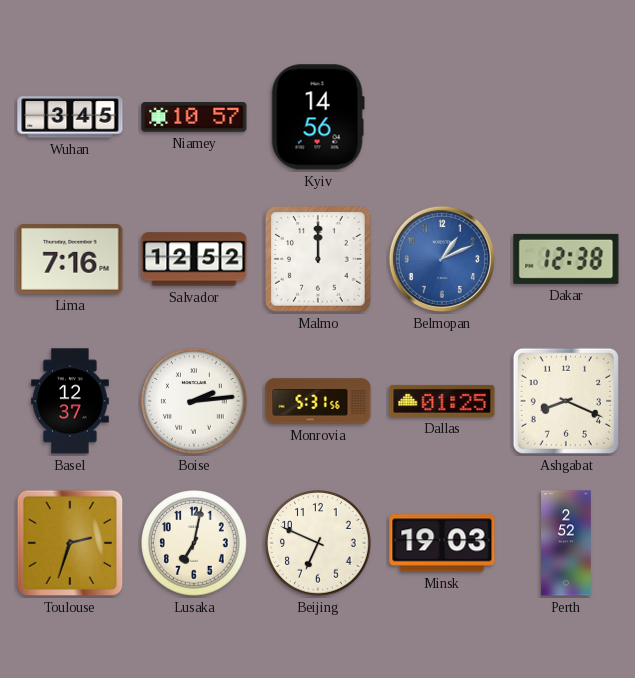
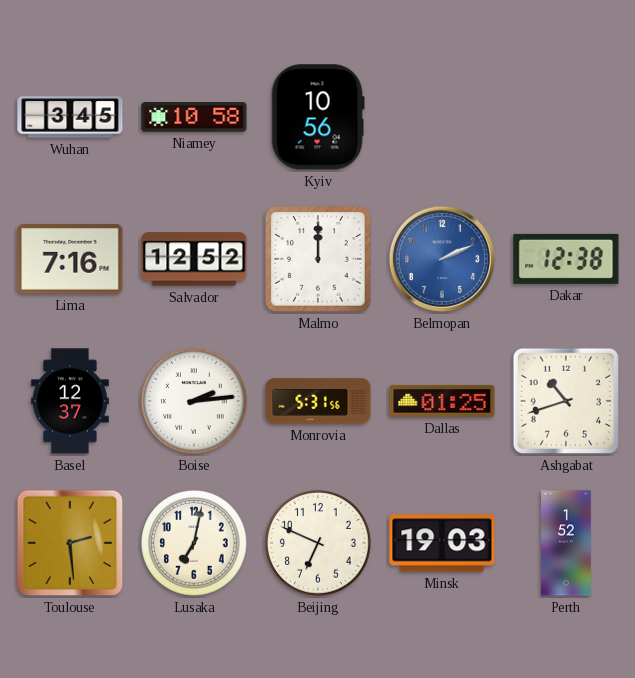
Niamey: 10:57 -> 10:58 (194, 117)
Kyiv: 14:56 -> 10:56 (318, 117)
Belmopan: 1:11 -> 2:11 (442, 259)
Ashgabat: 8:19 -> 10:42 (566, 401)
Toulouse: 2:33 -> 2:29 (70, 543)
Perth: 2:52 -> 1:52 (567, 543)
